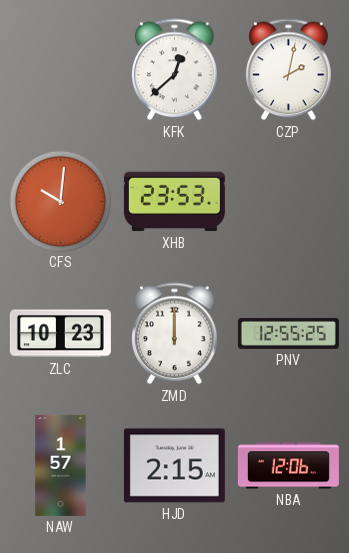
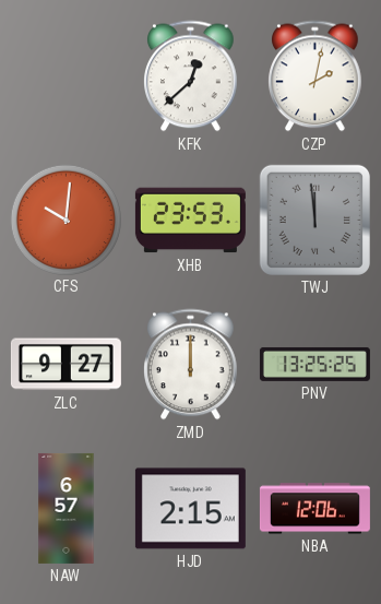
TWJ: none -> 11:59 (314, 220)
ZLC: 10:23 -> 9:27 (66, 365)
PNV: 12:55 -> 13:25 (314, 364)
NAW: 1:57 -> 6:57 (67, 508)
